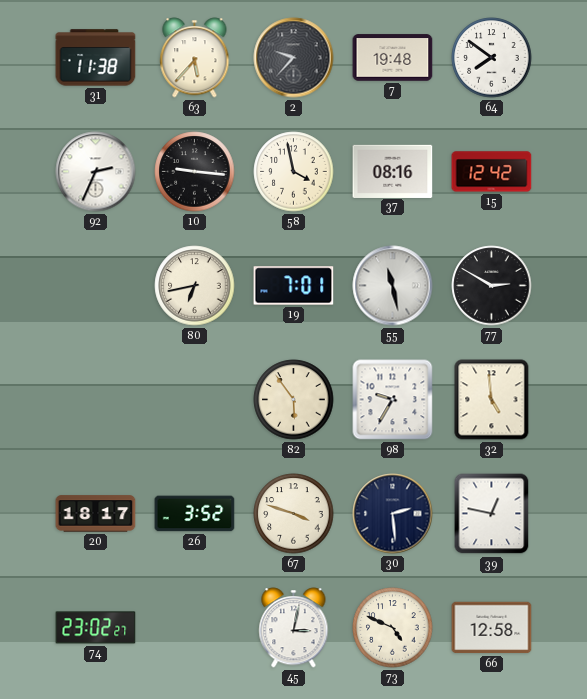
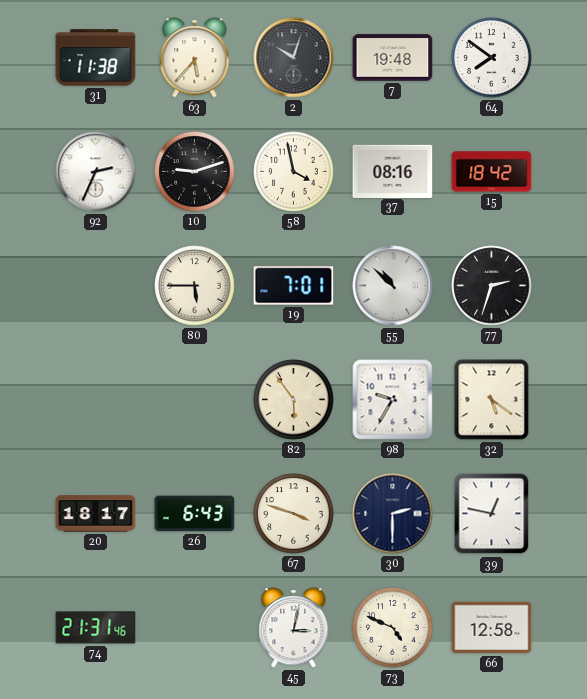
2: 9:37 -> 10:03 (294, 58)
10: 9:16 -> 9:12 (195, 172)
15: 12:42 -> 18:42 (492, 172)
80: 6:43 -> 5:45 (195, 286)
55: 11:28 -> 10:52 (393, 286)
77: 2:50 -> 2:33 (492, 286)
32: 4:59 -> 5:21 (492, 400)
26: 3:52 -> 6:43 (195, 514)
30: 2:29 -> 2:30 (393, 514)
74: 23:02 -> 21:31 (96, 628)
